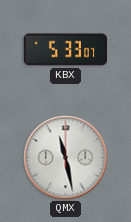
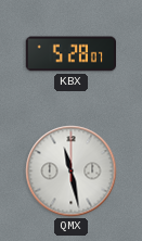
KBX: 5:33 -> 5:28 (70, 54)
